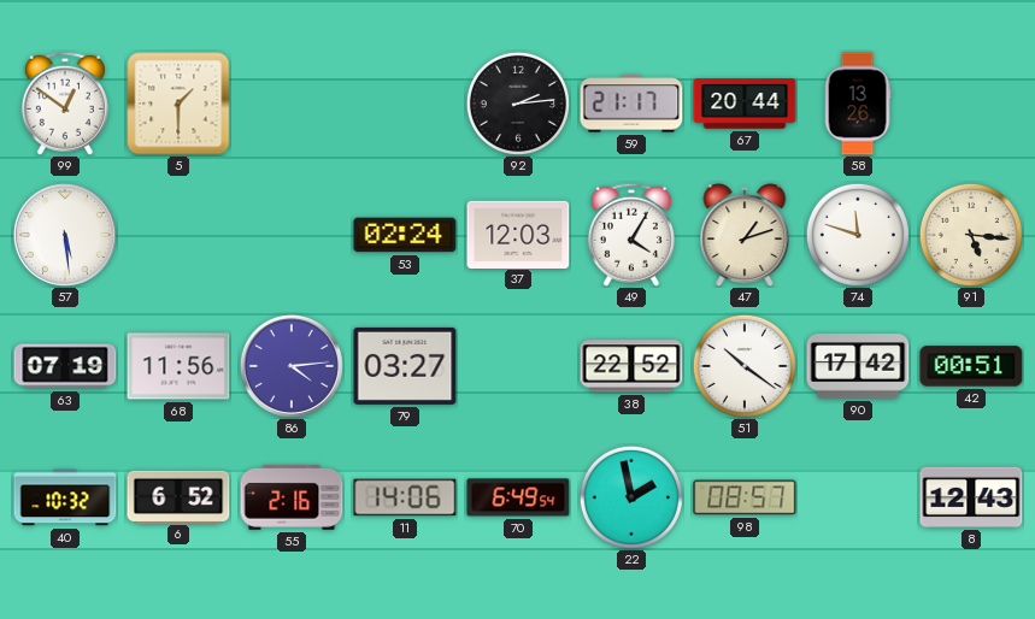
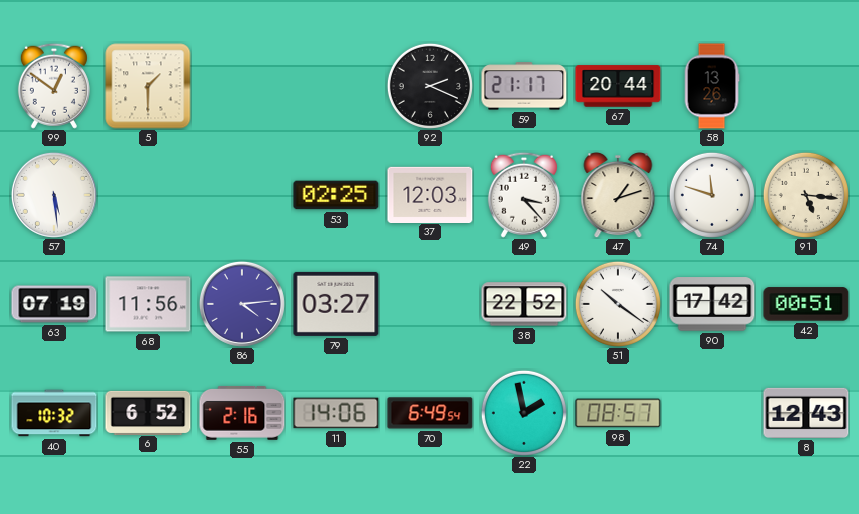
92: 2:14 -> 2:19 (430, 86)
53: 02:24 -> 02:25 (336, 195)
49: 4:05 -> 3:23 (524, 195)
